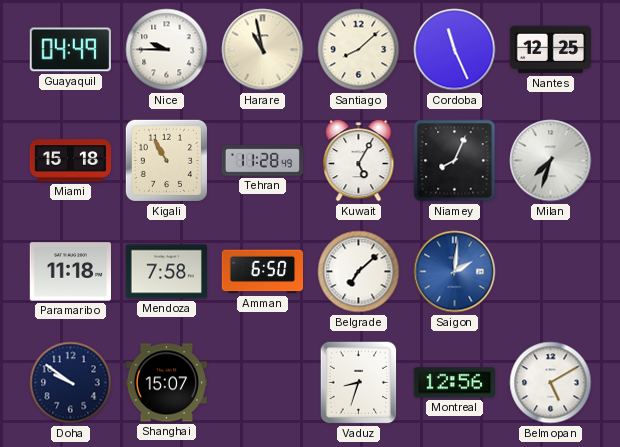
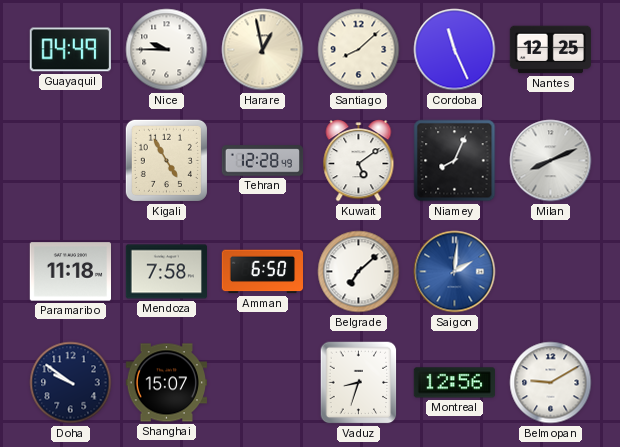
Harare: 10:58 -> 12:58 (263, 50)
Miami: 15:18 -> none (71, 161)
Kigali: 10:55 -> 4:55 (166, 160)
Tehran: 11:28 -> 12:28 (263, 161)
Kuwait: 5:05 -> 5:09 (359, 161)
Milan: 7:33 -> 8:11 (551, 161)
Belmopan: 5:10 -> 9:10 (551, 383)
